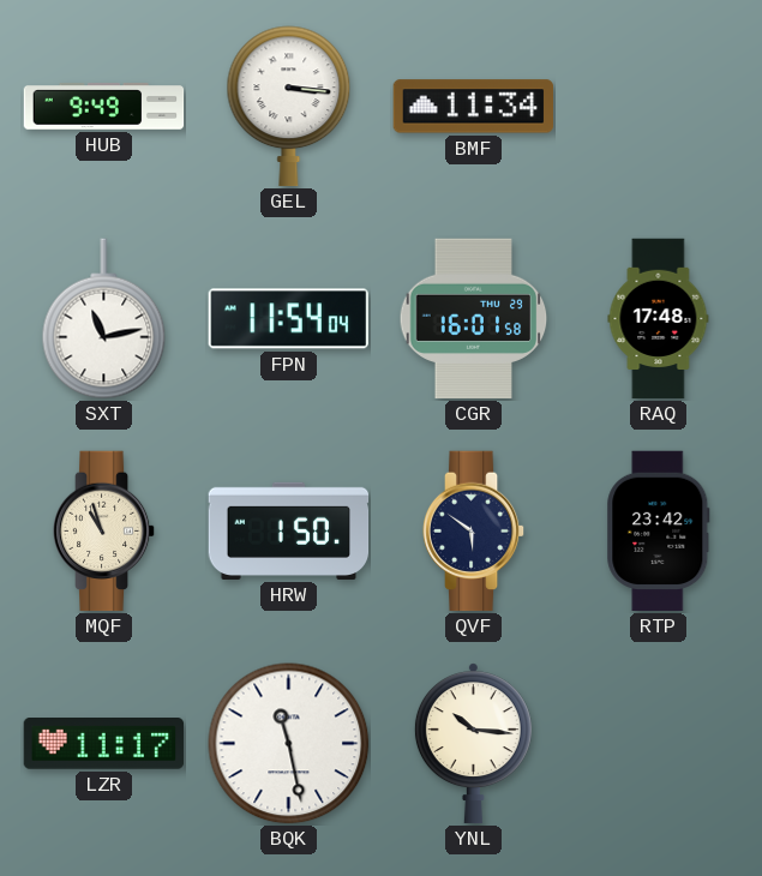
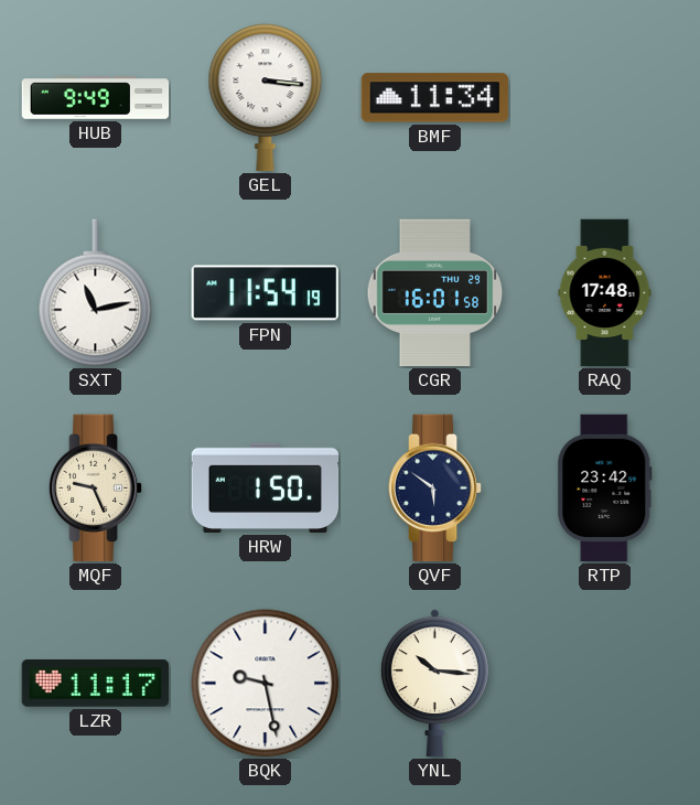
FPN: 11:54:04 -> 11:54:19 (265, 293)
MQF: 10:57 -> 9:26 (96, 489)
BQK: 11:28 -> 9:28 (266, 684)
